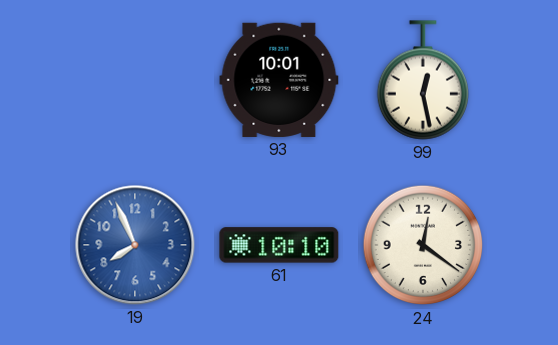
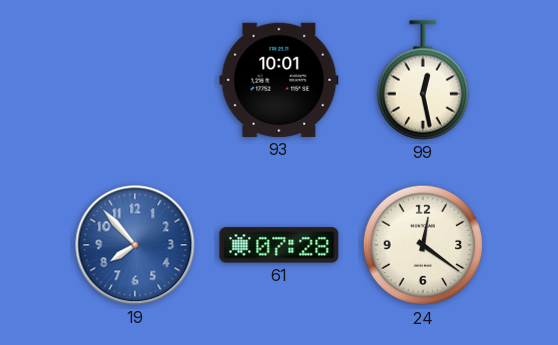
19: 7:56 -> 7:53 (135, 245)
61: 10:10 -> 07:28 (279, 245)
